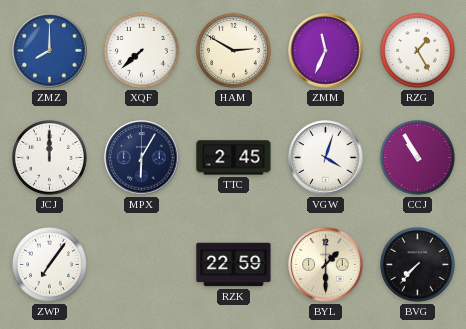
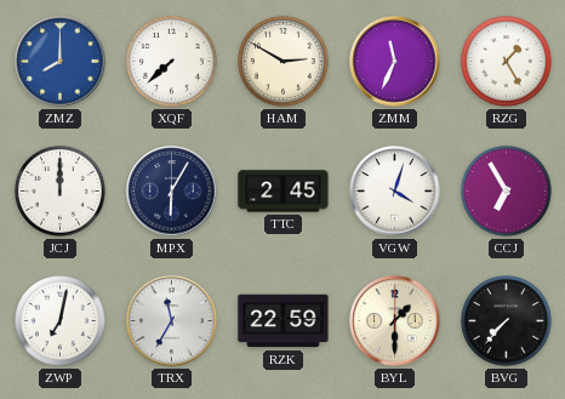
CCJ: 10:55 -> 6:55 (507, 192)
ZWP: 7:06 -> 7:02 (61, 321)
TRX: none -> 11:35 (172, 321)
